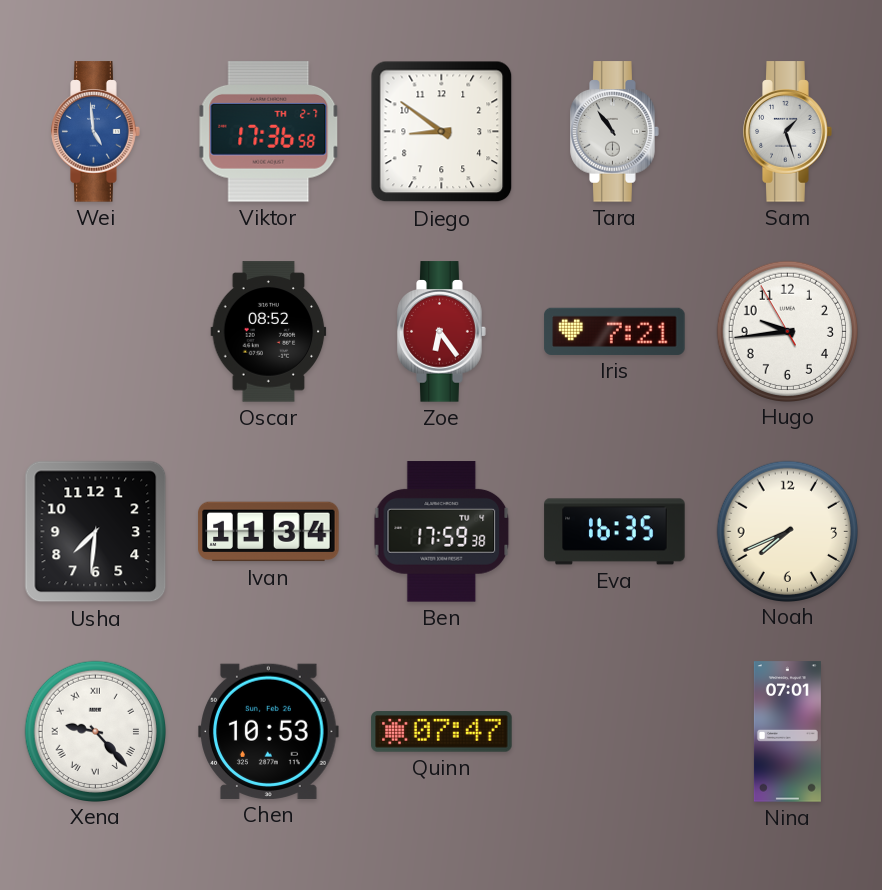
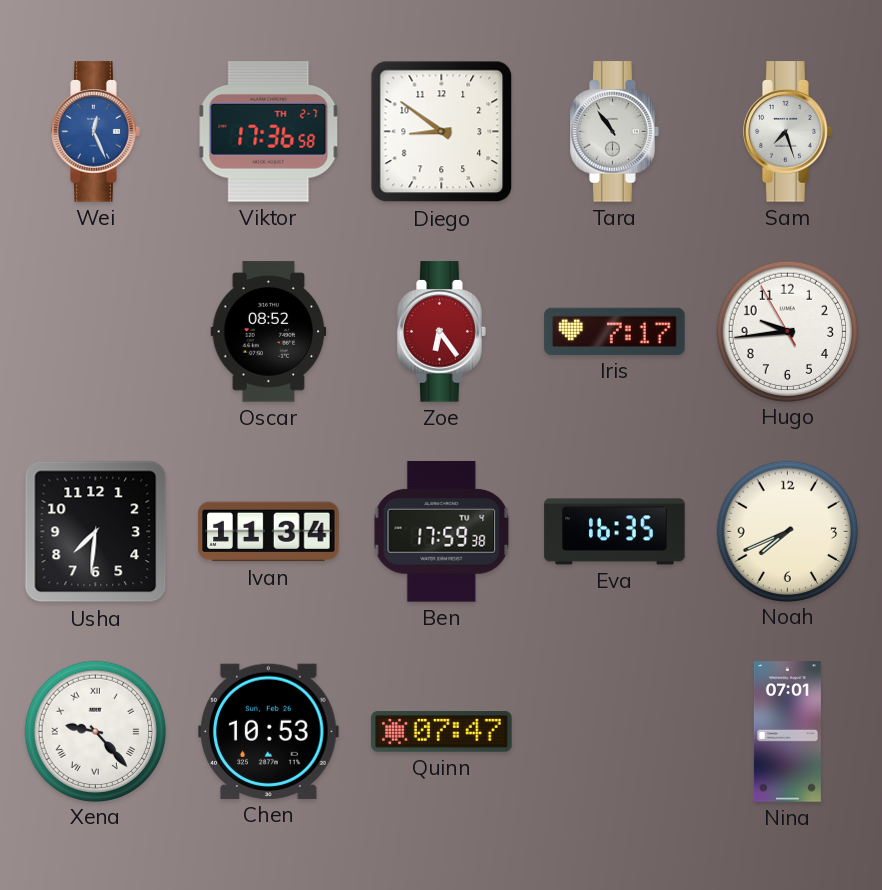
Wei: 4:59 -> 12:26 (96, 132)
Sam: 1:27 -> 7:27 (788, 132)
Iris: 7:21 -> 7:17 (615, 331)
